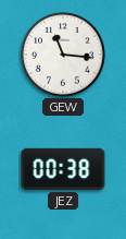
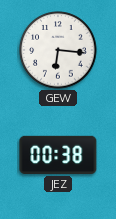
GEW: 11:16 -> 6:16 (58, 50)
